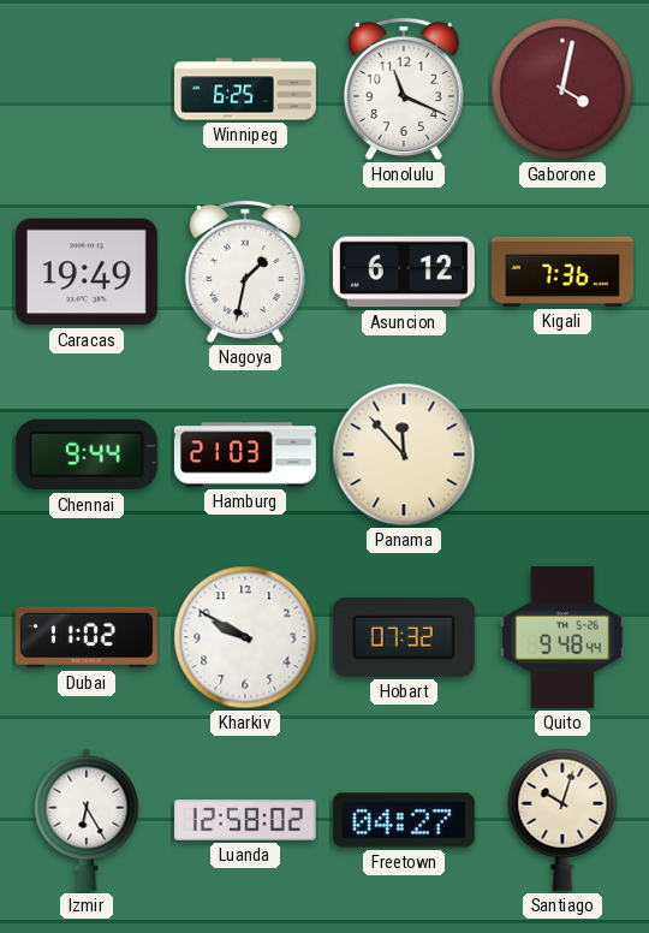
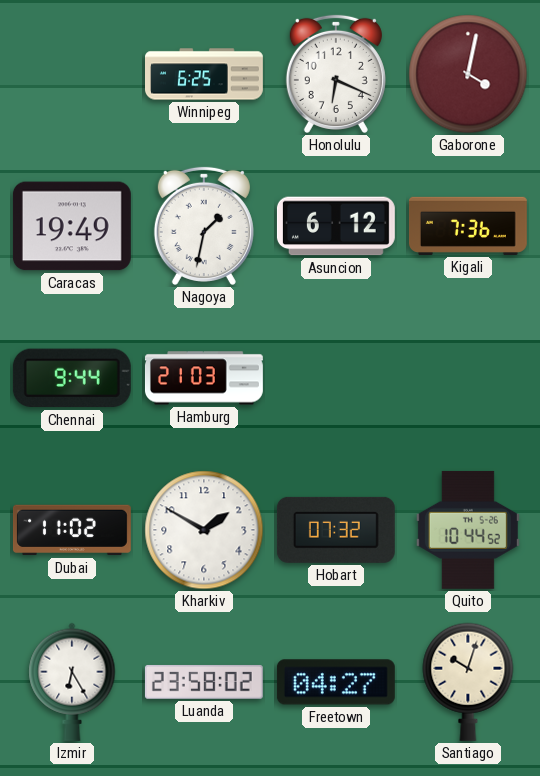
Honolulu: 11:19 -> 6:19 (336, 74)
Panama: 11:53 -> none (404, 454)
Kharkiv: 9:50 -> 1:50 (204, 530)
Quito: 9:48 -> 10:44 (468, 530)
Luanda: 12:58 -> 23:58 (204, 682)
